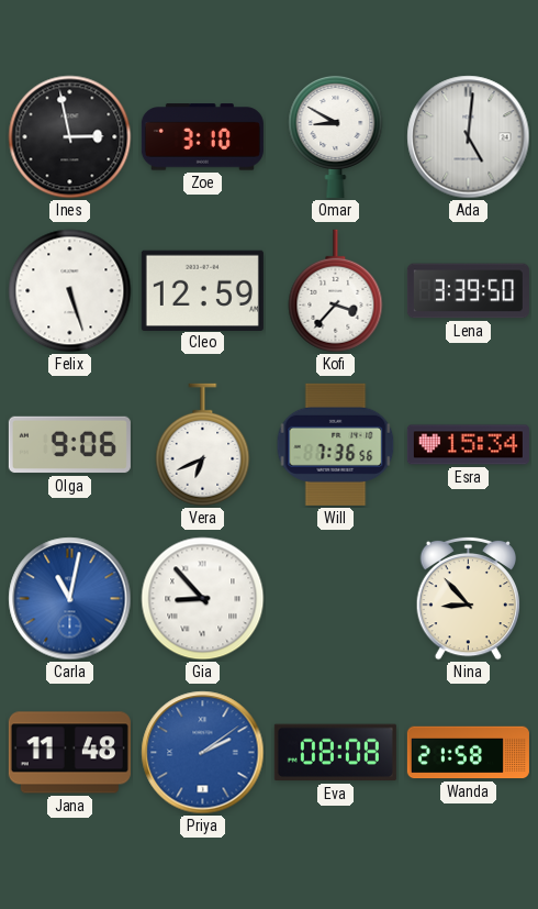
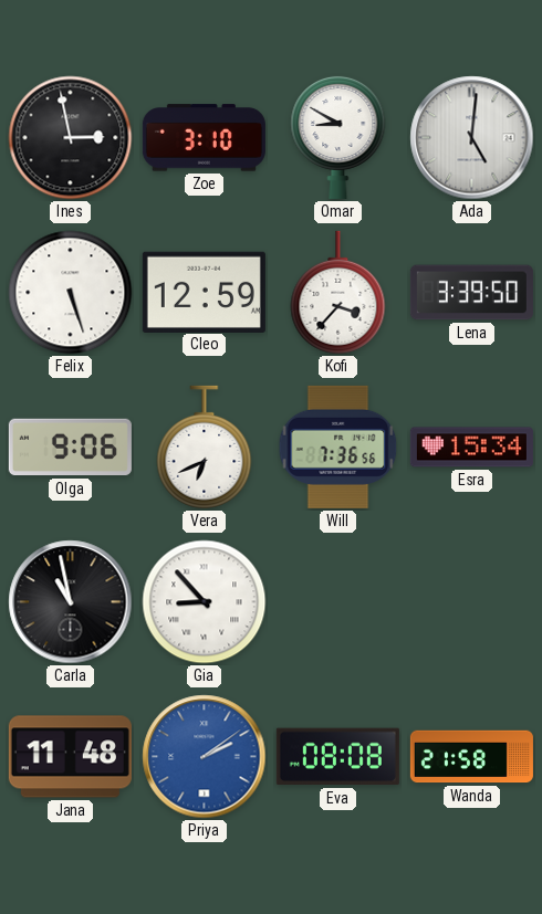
Carla: 11:02 -> 10:58 (71, 602)
Carla dial: blue -> black (71, 602)
Nina: 8:53 -> none (469, 598)
